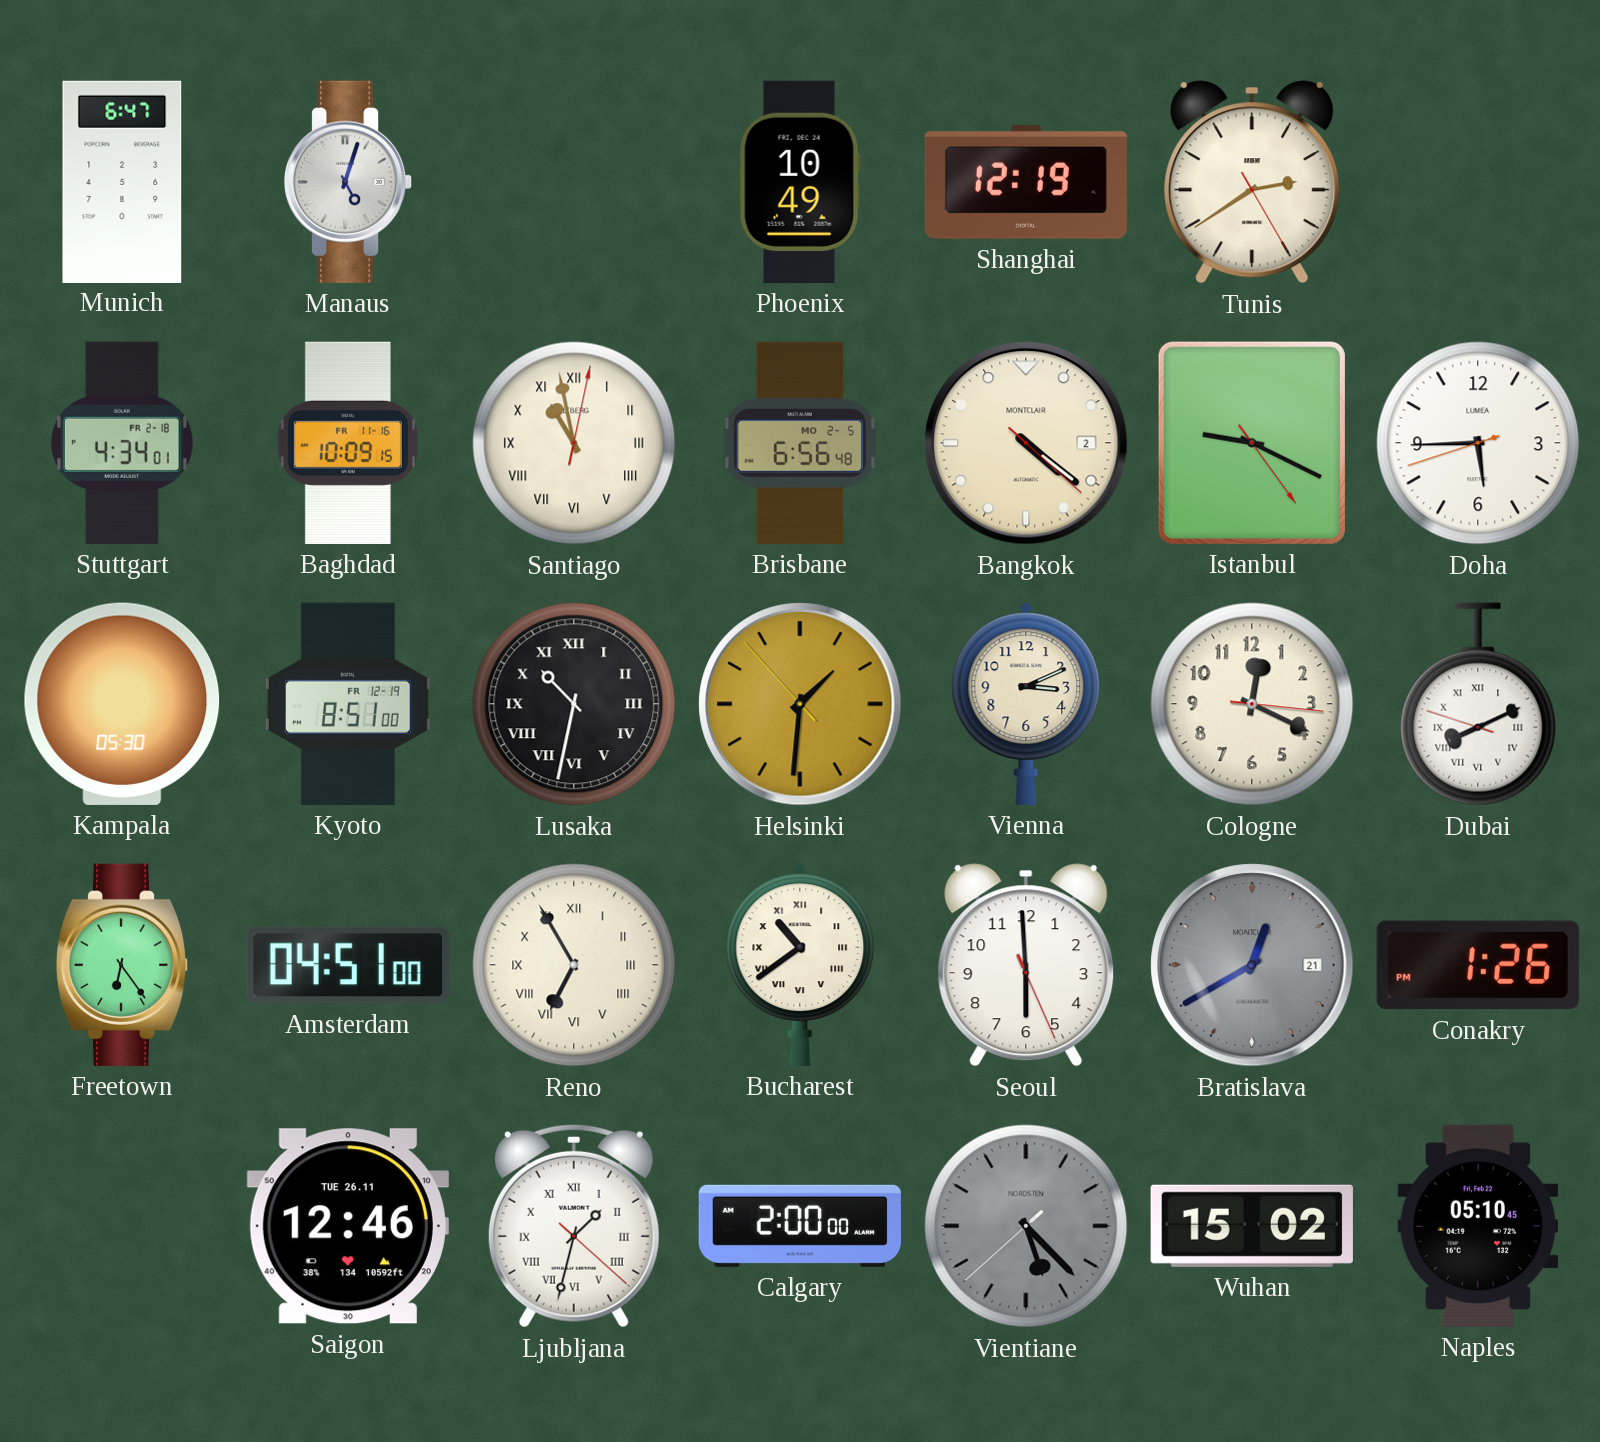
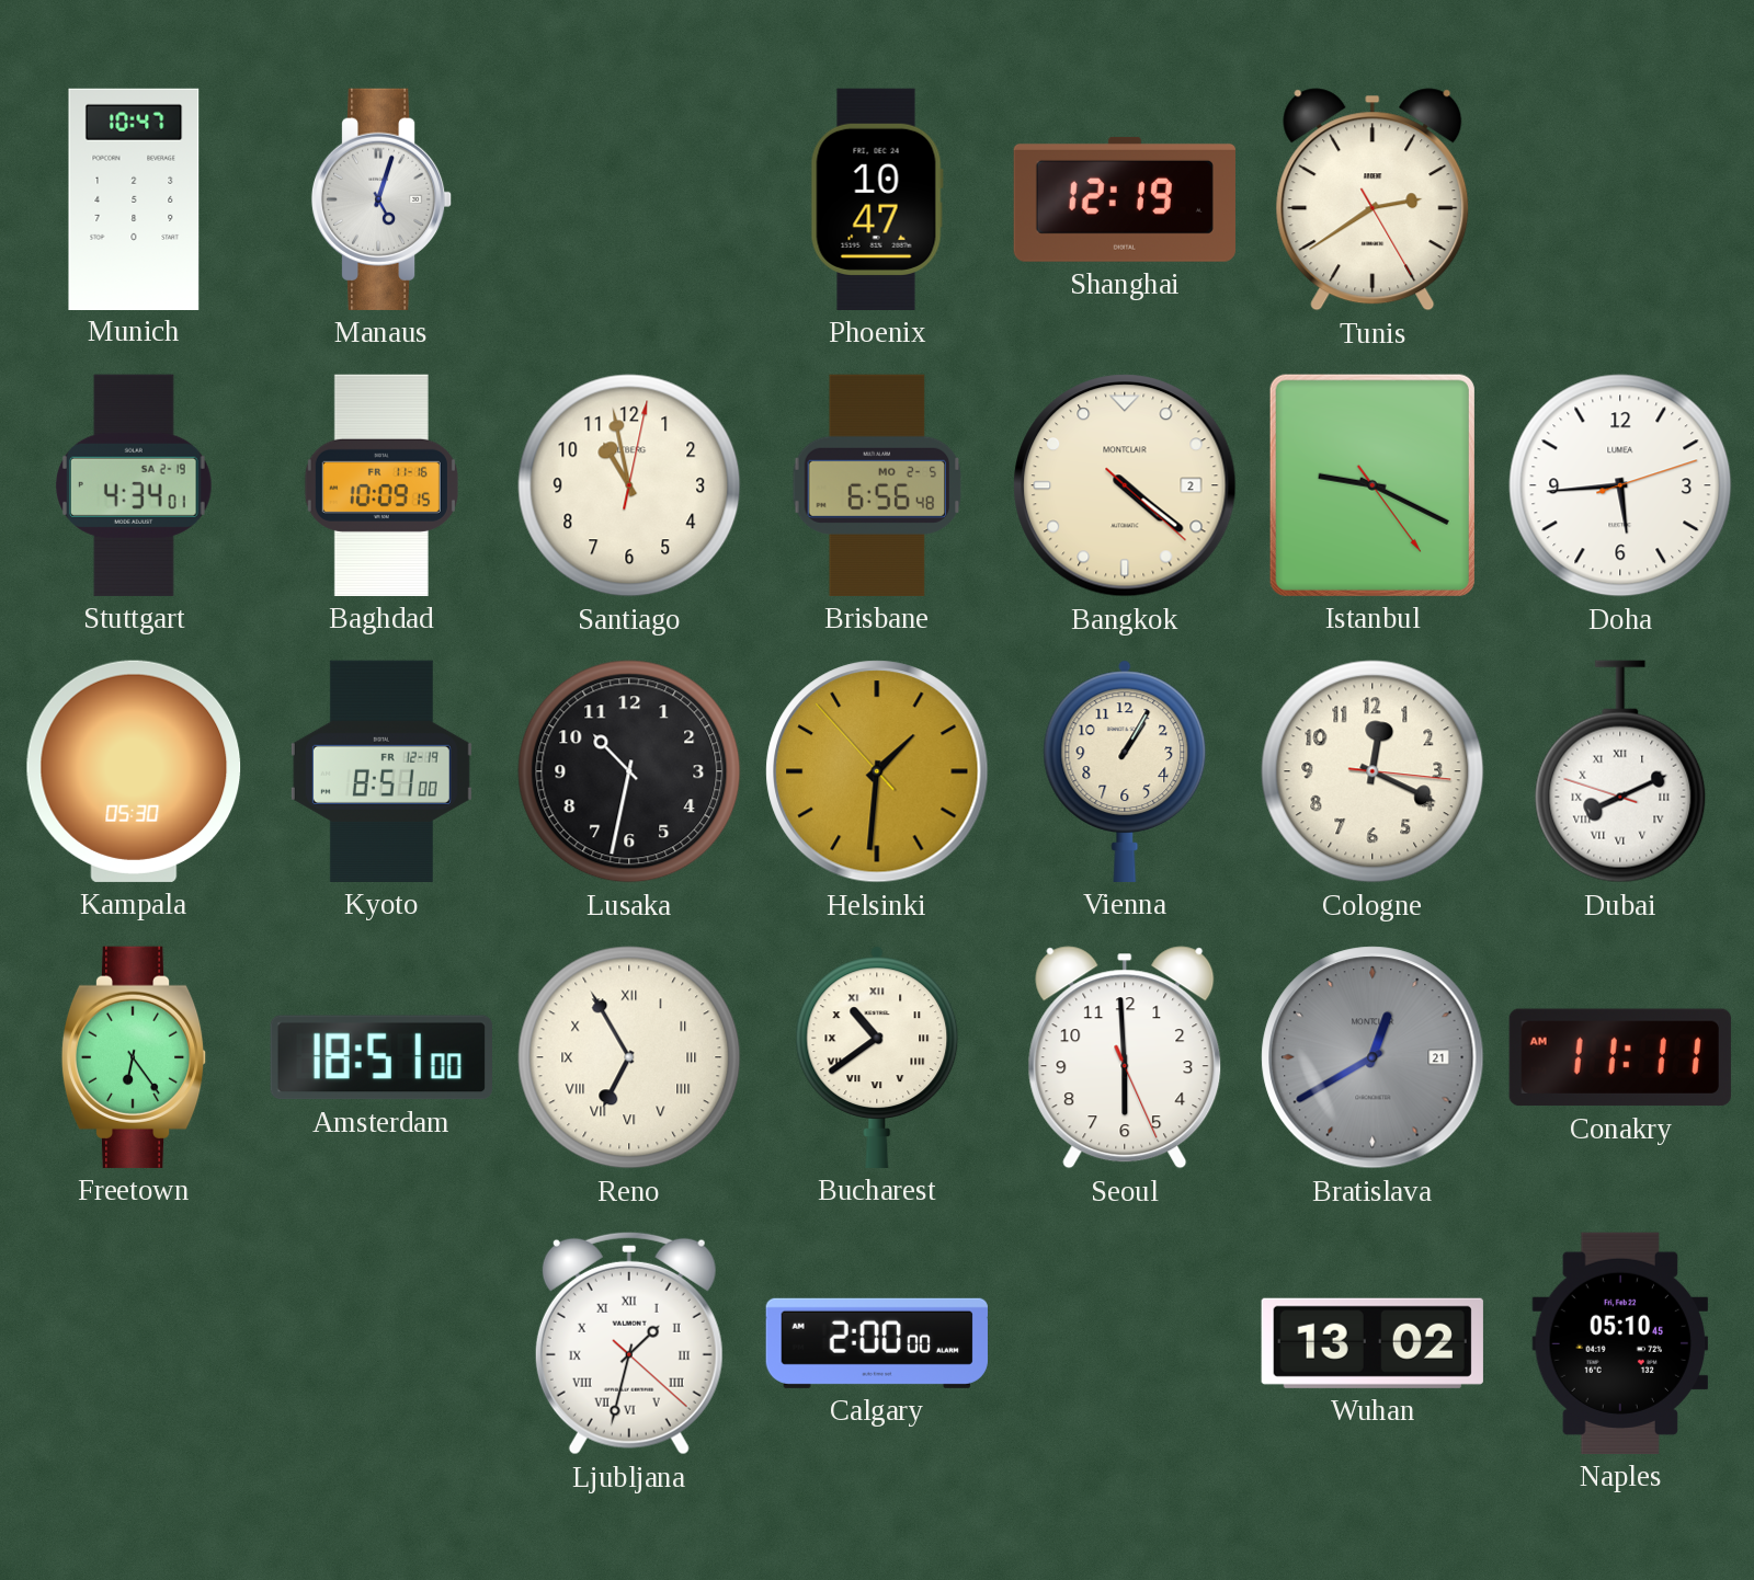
Munich: 6:47 -> 10:47 (134, 198)
Phoenix: 10:49 -> 10:47 (877, 199)
Stuttgart date: FR 2-18 -> SA 2-19 (134, 485)
Santiago numerals: Roman -> Arabic (629, 485)
Doha: 5:44:42 -> 5:44:12 (1620, 485)
Lusaka numerals: Roman -> Arabic (629, 771)
Vienna: 3:11 -> 1:05 (1125, 771)
Amsterdam: 04:51 -> 18:51 (381, 1057)
Conakry: 1:26 -> 11:11 (1620, 1057)
Saigon: 12:46 -> none (348, 1226)
Vientiane: 5:22 -> none (1026, 1226)
Wuhan: 15:02 -> 13:02 (1373, 1343)
